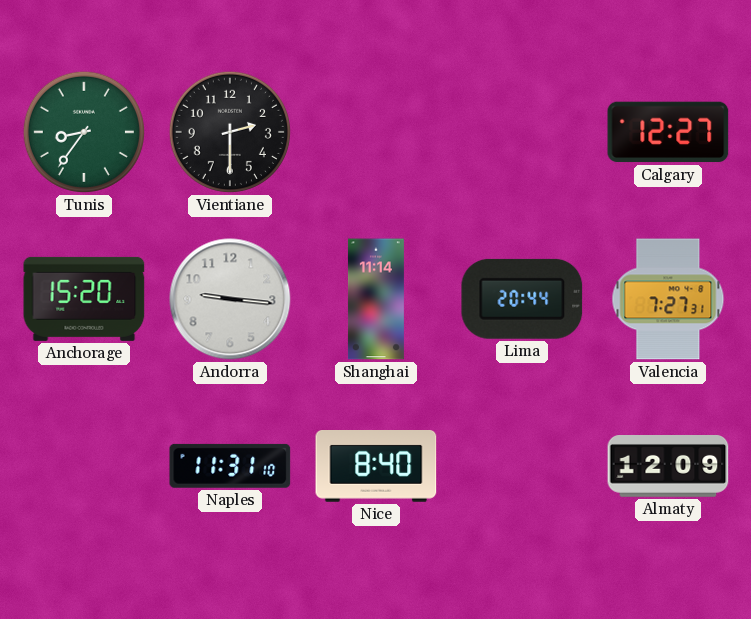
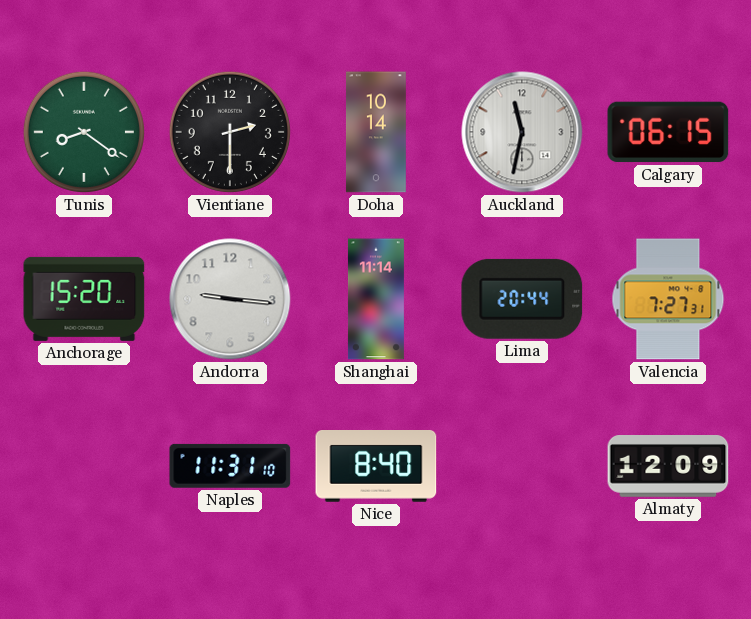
Tunis: 8:36 -> 8:21 (84, 132)
Doha: none -> 10:14 (376, 132)
Auckland: none -> 11:32 (522, 132)
Calgary: 12:27 -> 06:15 (668, 132)
